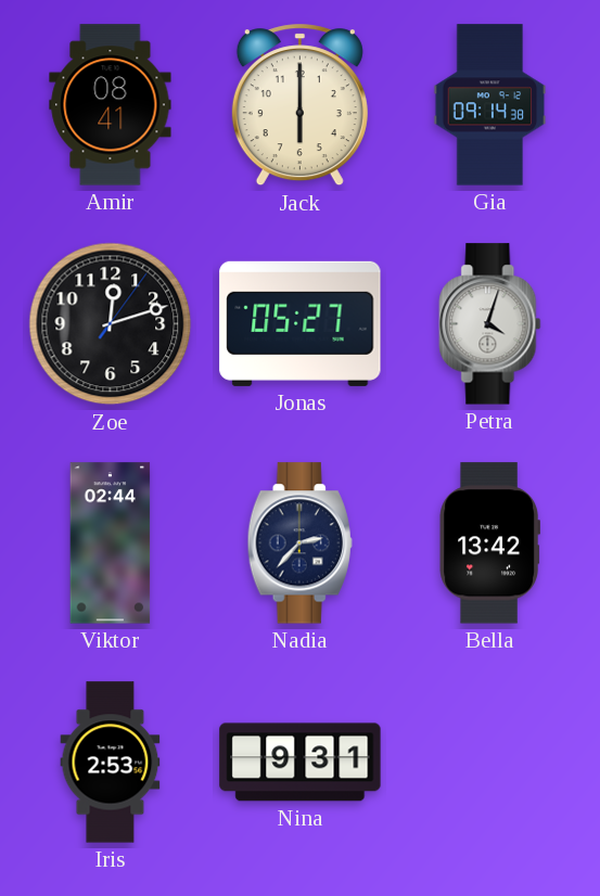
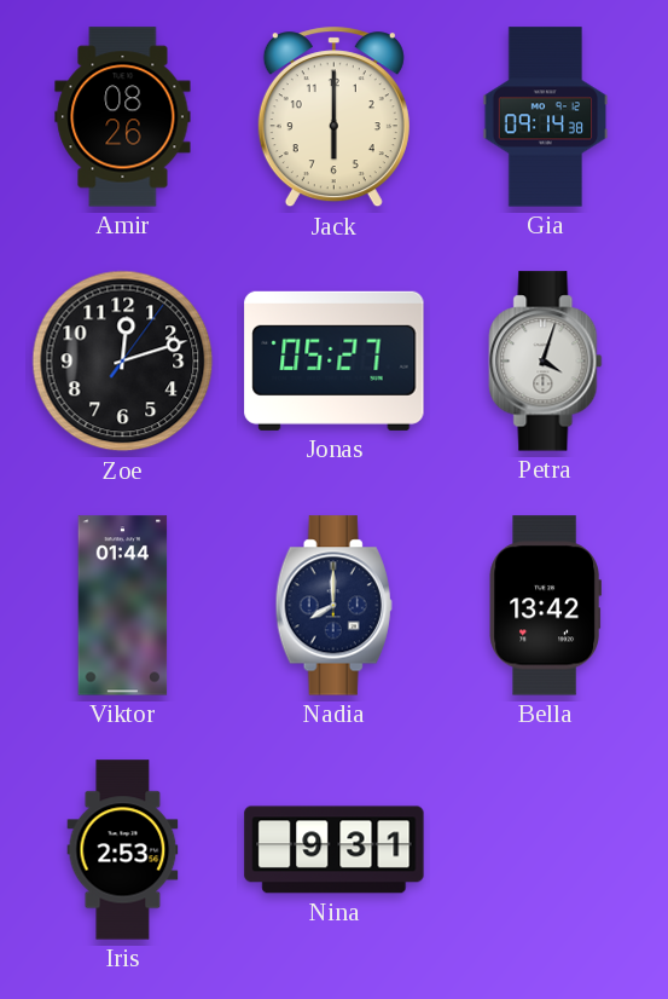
Amir: 08:41 -> 08:26 (123, 117)
Viktor: 02:44 -> 01:44 (123, 606)
Nadia: 2:37 -> 8:00 (333, 606)
